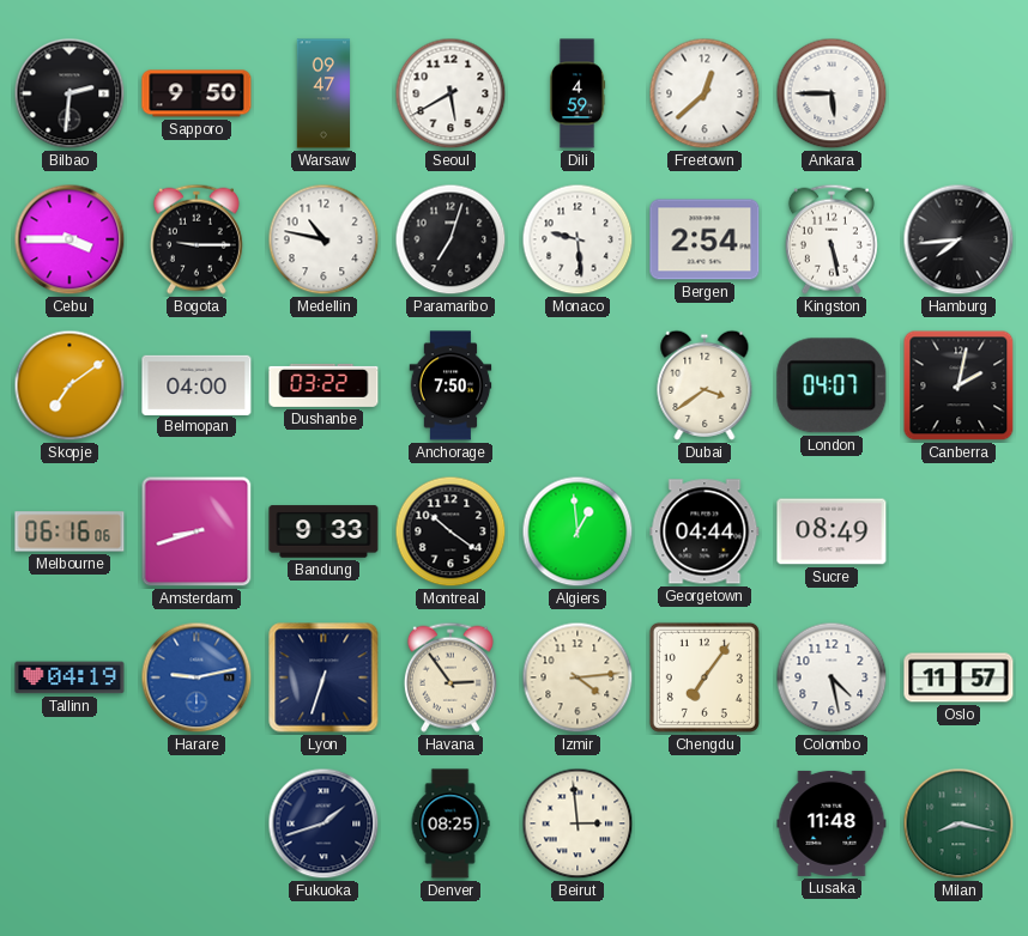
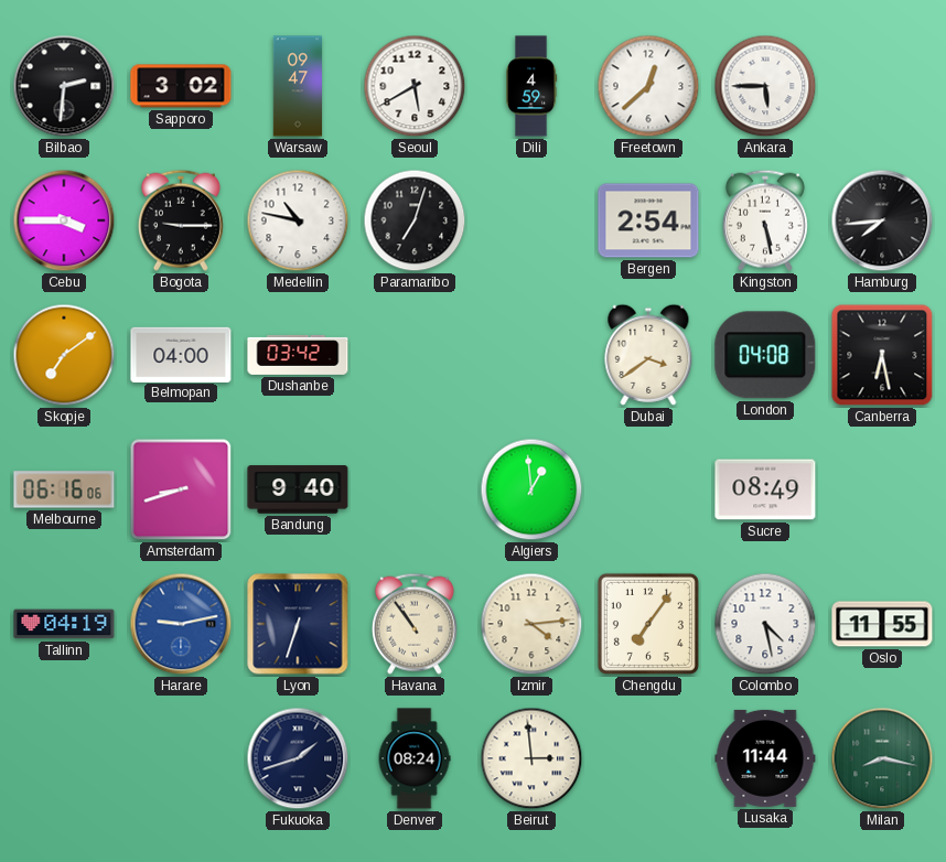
Sapporo: 9:50 -> 3:02 (181, 86)
Monaco: 9:29 -> none (578, 239)
Dushanbe: 03:22 -> 03:42 (298, 355)
Anchorage: 7:50 -> none (450, 385)
London: 04:07 -> 04:08 (765, 355)
Canberra: 2:02 -> 6:28 (882, 355)
Bandung: 9:33 -> 9:40 (298, 489)
Montreal: 10:21 -> none (450, 531)
Georgetown: 04:44 -> none (705, 531)
Havana: 2:54 -> 10:54 (415, 624)
Oslo: 11:57 -> 11:55 (882, 624)
Denver: 08:25 -> 08:24 (415, 758)
Lusaka: 11:48 -> 11:44 (765, 758)
